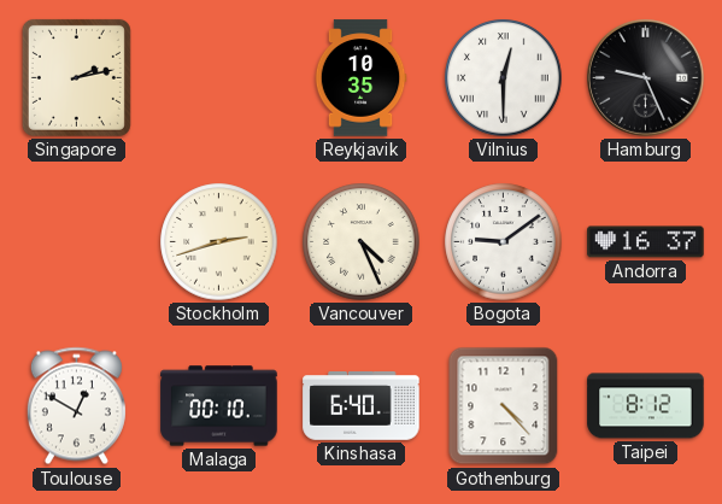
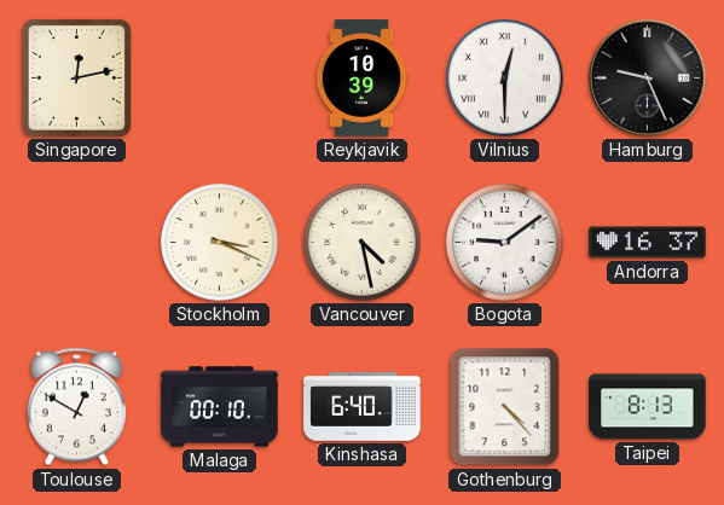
Singapore: 2:13 -> 12:13 (76, 77)
Reykjavik: 10:35 -> 10:39 (361, 79)
Stockholm: 2:42 -> 3:19 (220, 243)
Vancouver: 4:26 -> 4:28 (363, 243)
Taipei: 8:12 -> 8:13 (648, 407)
